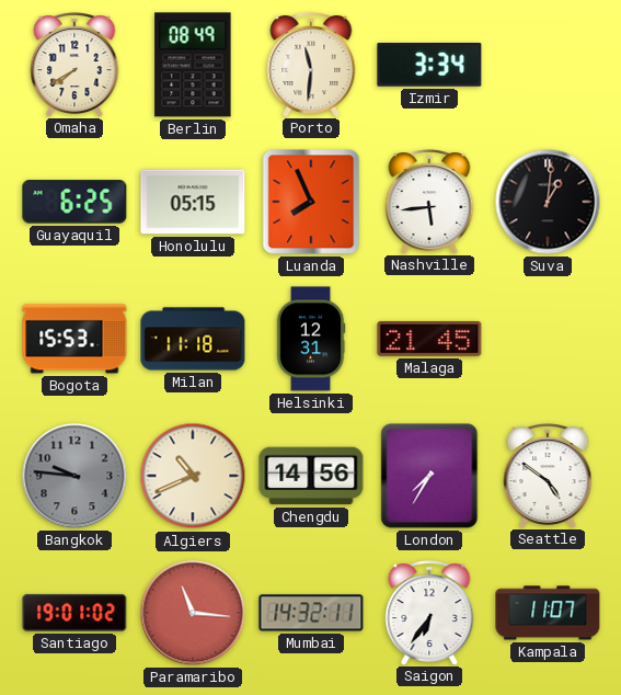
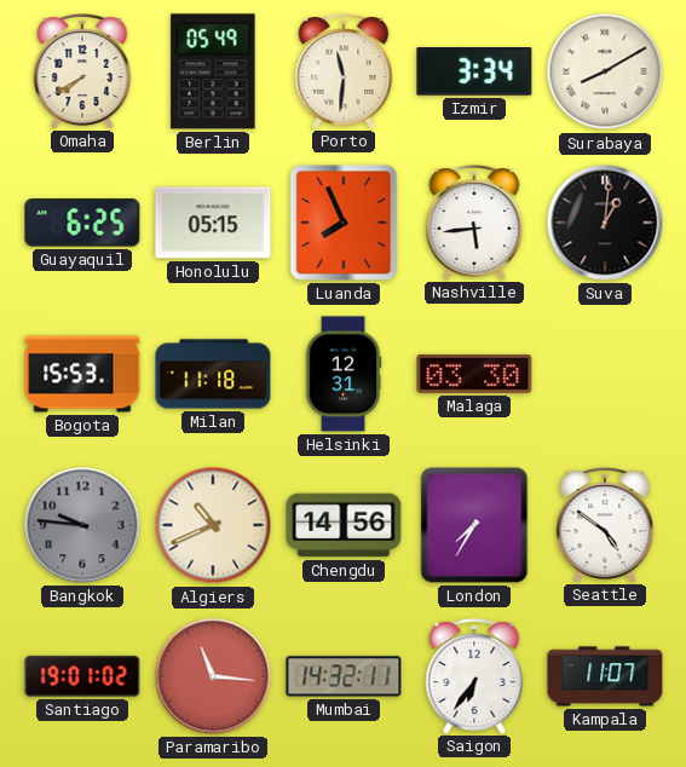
Berlin: 08:49 -> 05:49 (213, 71)
Surabaya: none -> 8:10 (605, 71)
Malaga: 21:45 -> 03:30 (474, 374)
